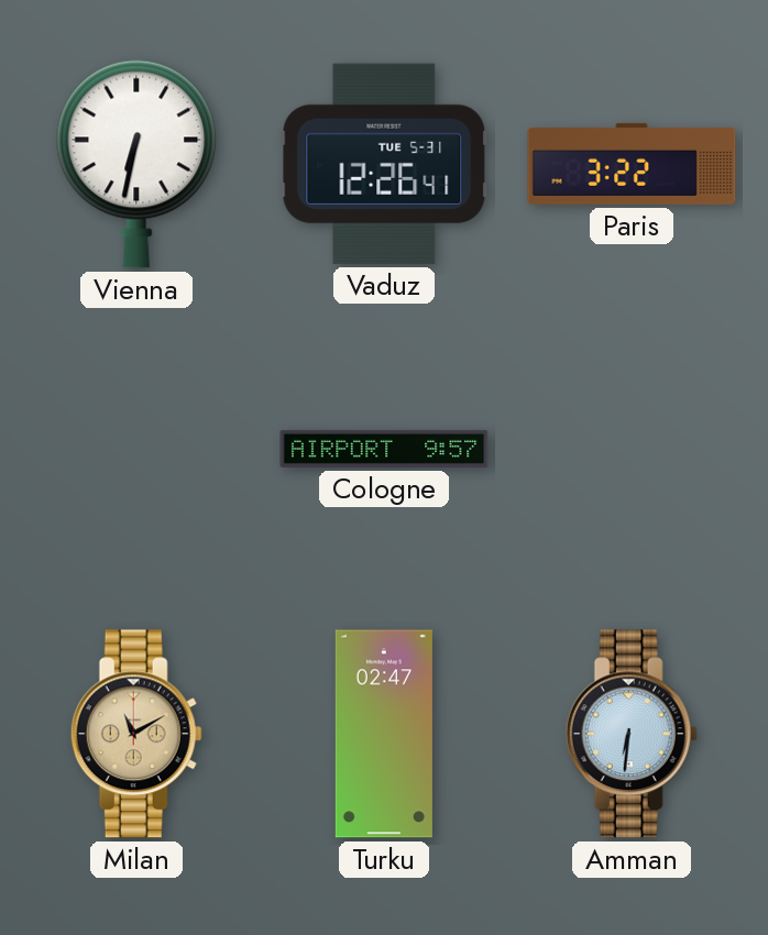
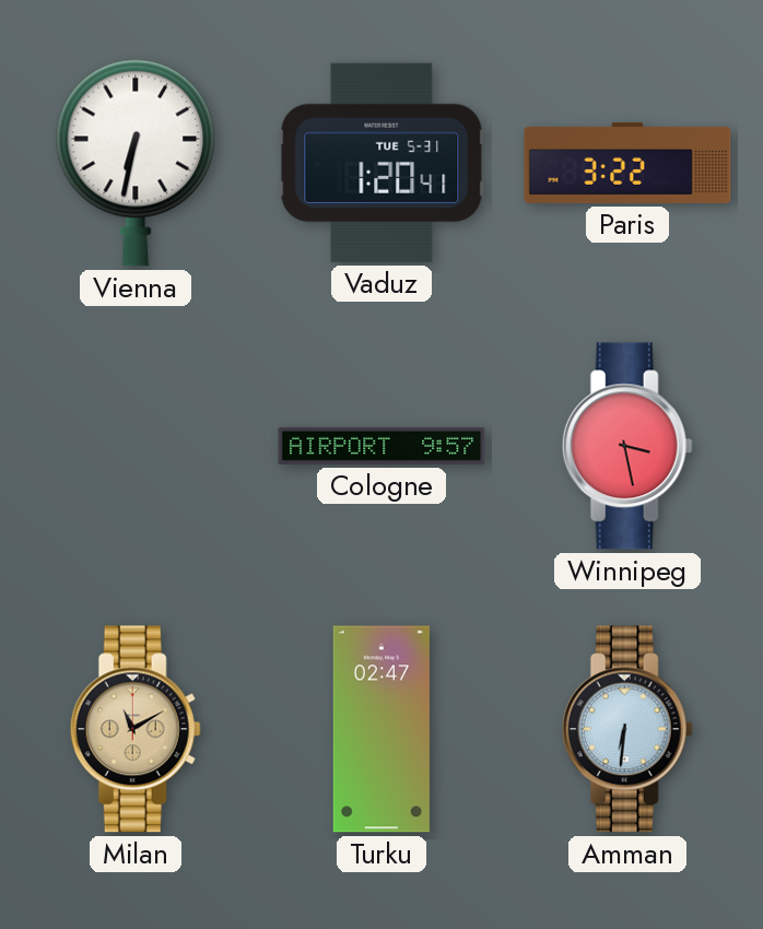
Vaduz: 12:26 -> 1:20 (381, 163)
Winnipeg: none -> 3:28 (627, 446)
